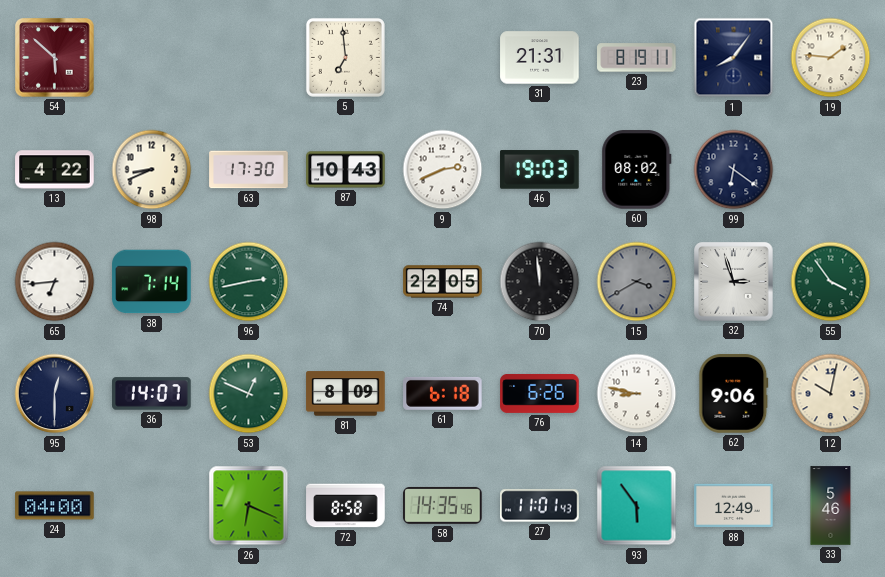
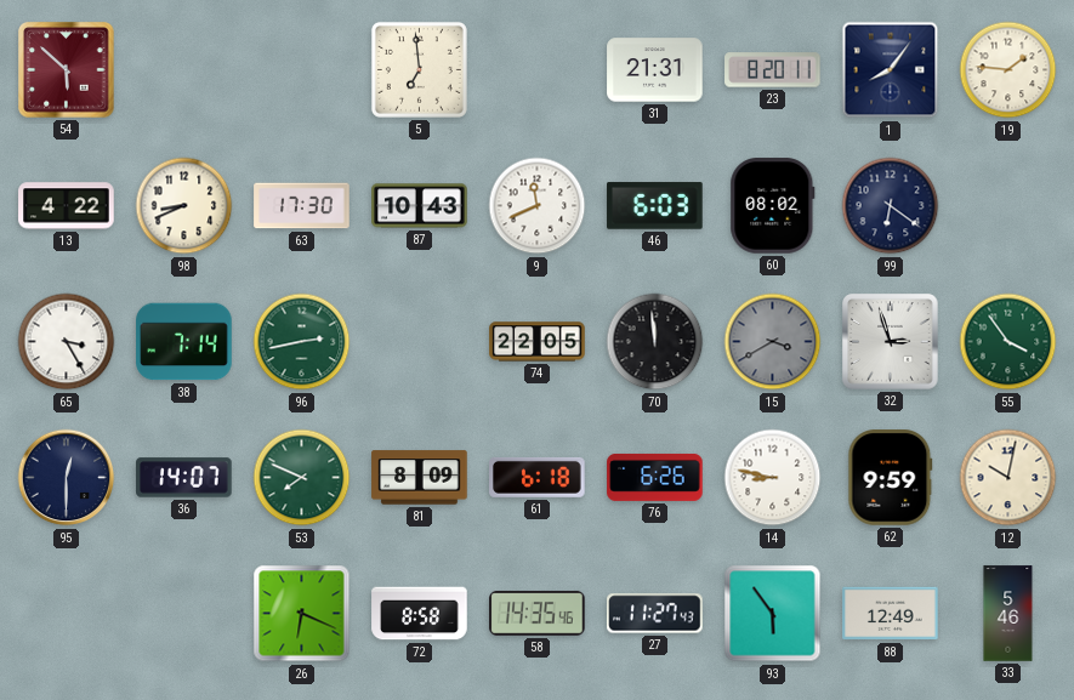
23: 8:19 -> 8:20 (773, 70)
9: 2:41 -> 11:41 (538, 206)
46: 19:03 -> 6:03 (655, 206)
65: 6:44 -> 3:25 (67, 342)
53: 12:49 -> 7:49 (302, 478)
62: 9:06 -> 9:59 (891, 478)
24: 04:00 -> none (55, 506)
27: 11:01 -> 11:27 (655, 614)
